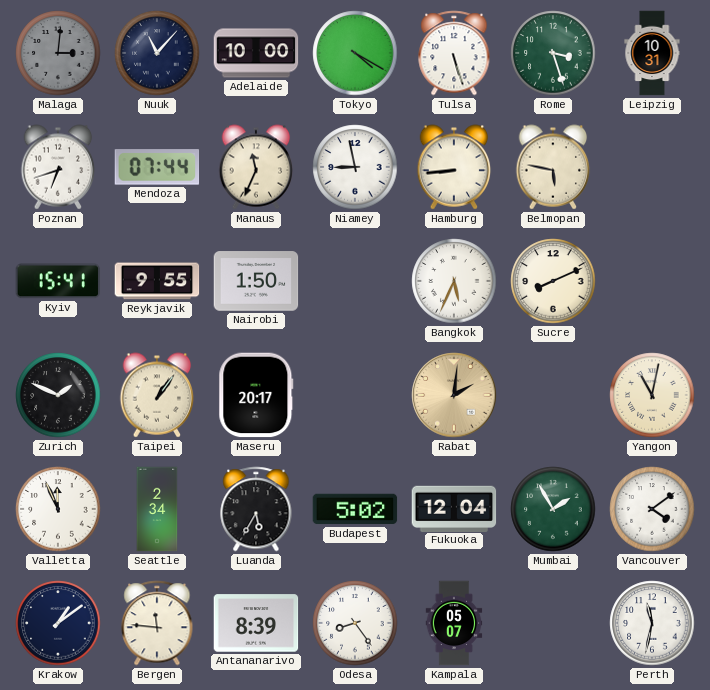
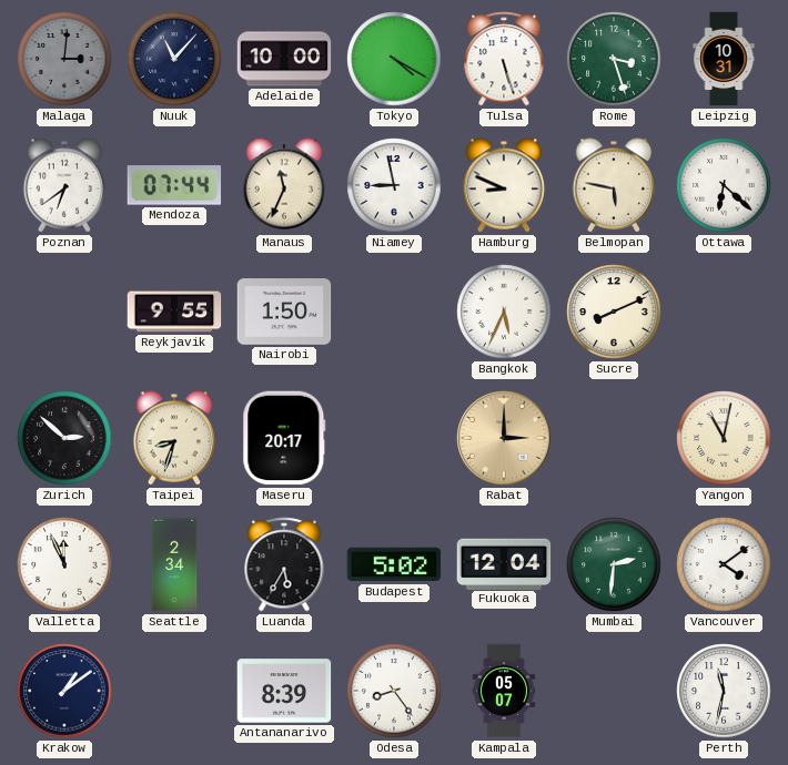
Poznan: 6:42 -> 6:39 (64, 185)
Hamburg: 8:44 -> 8:49 (504, 185)
Ottawa: none -> 6:22 (724, 185)
Kyiv: 15:41 -> none (58, 281)
Zurich: 1:49 -> 2:52 (64, 438)
Taipei: 1:06 -> 8:33 (174, 438)
Rabat: 2:01 -> 3:00 (504, 438)
Mumbai: 1:55 -> 2:31 (614, 564)
Bergen: 11:46 -> none (157, 623)
